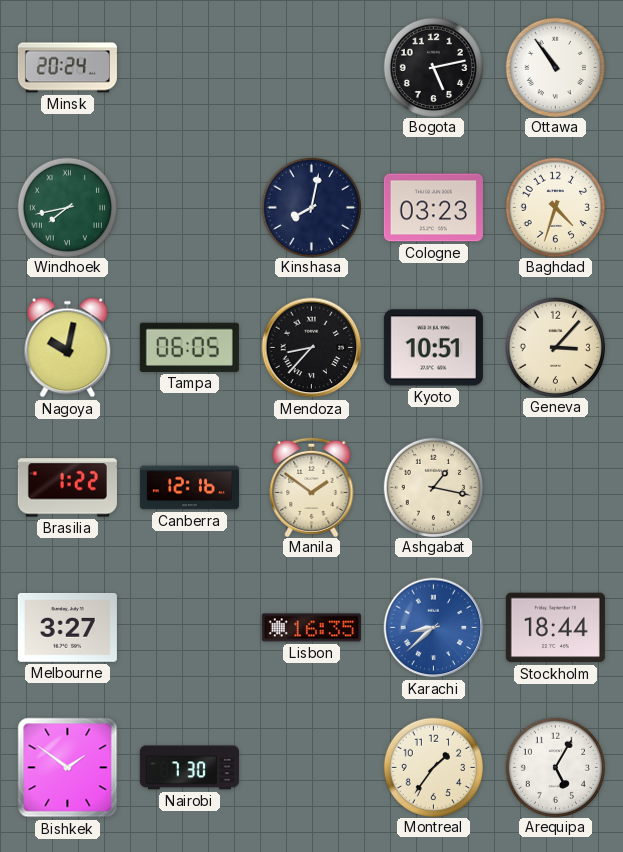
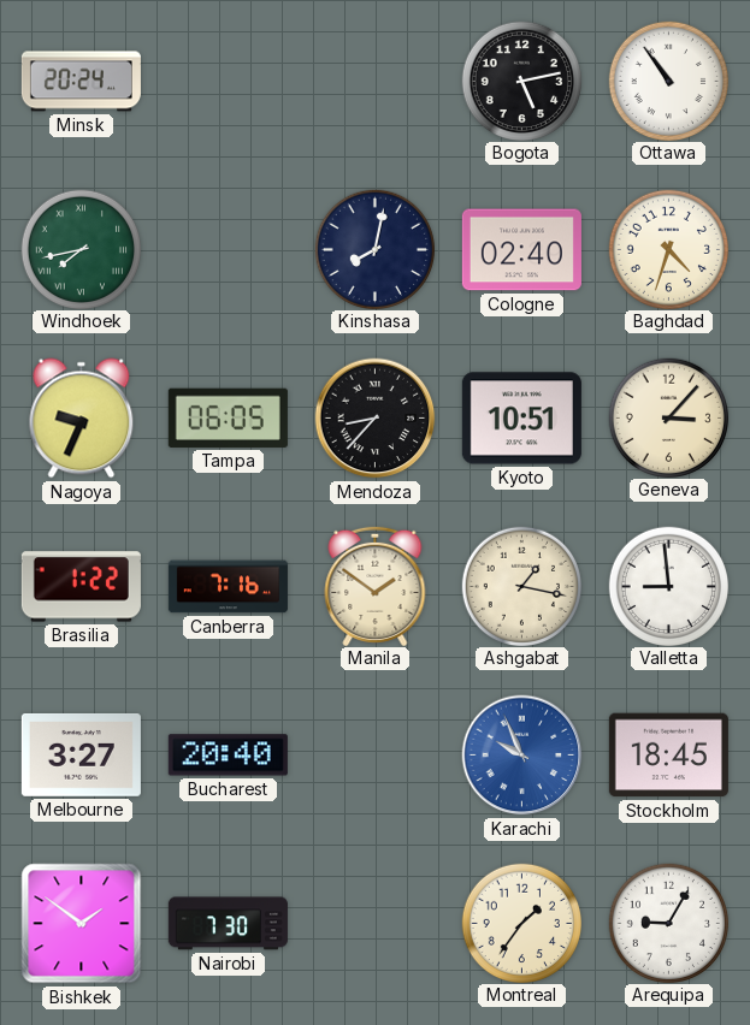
Cologne: 03:23 -> 02:40 (521, 250)
Nagoya: 10:02 -> 9:34 (82, 419)
Canberra: 12:16 -> 7:16 (228, 587)
Valletta: none -> 8:59 (668, 586)
Bucharest: none -> 20:40 (228, 756)
Lisbon: 16:35 -> none (311, 628)
Karachi: 8:38 -> 9:56 (522, 756)
Stockholm: 18:44 -> 18:45 (668, 756)
Arequipa: 5:05 -> 9:05 (668, 923)
